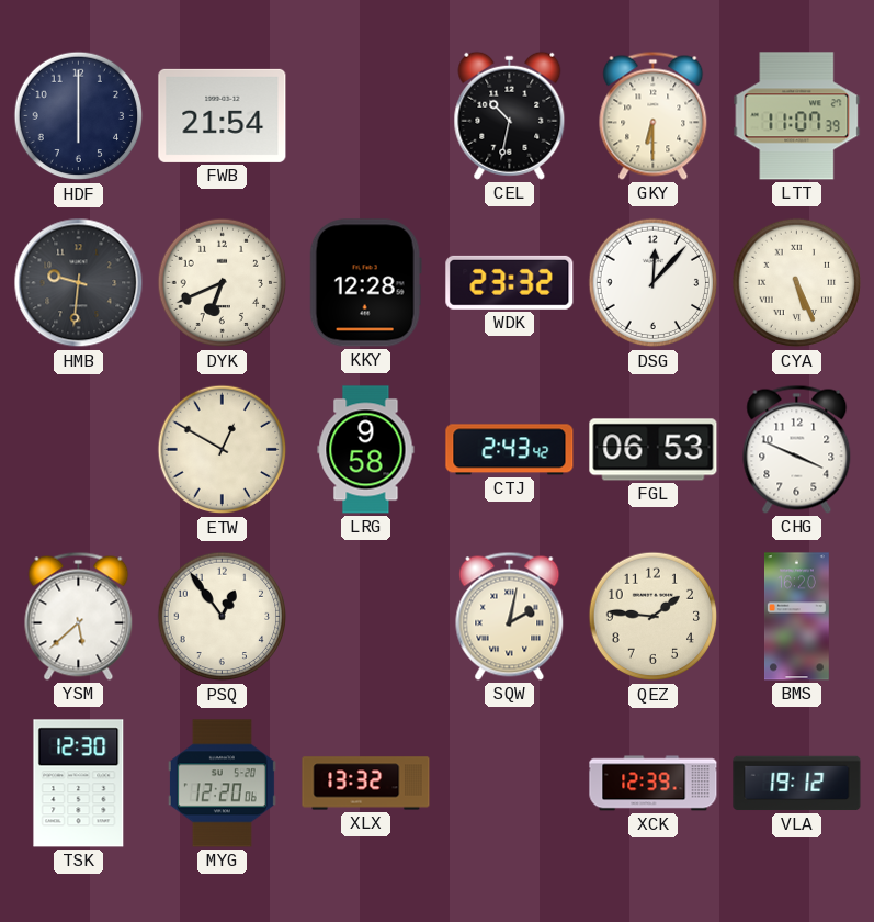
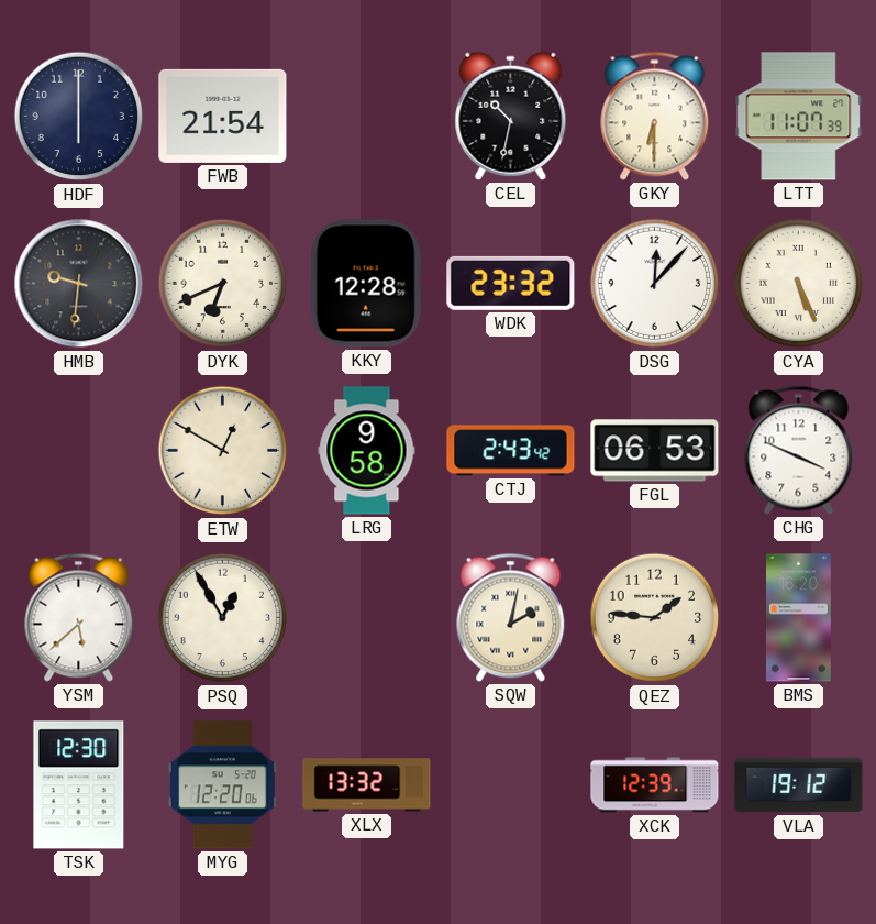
PSQ: 12:54 -> 12:55 (223, 618)
